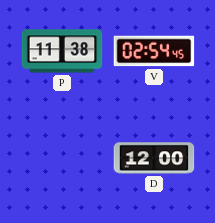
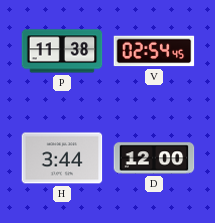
H: none -> 3:44 (62, 158)
